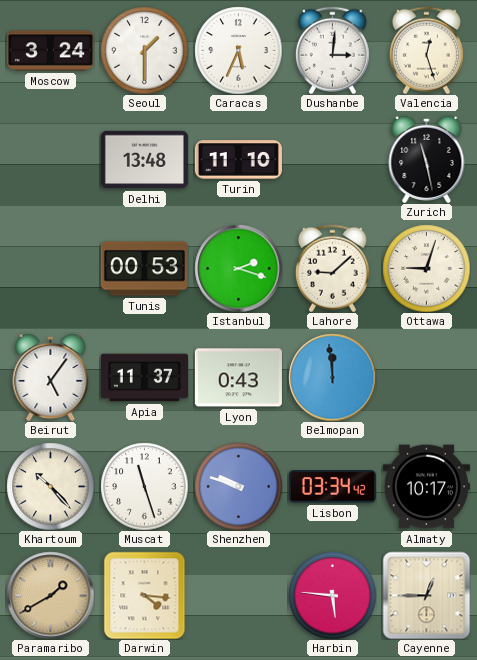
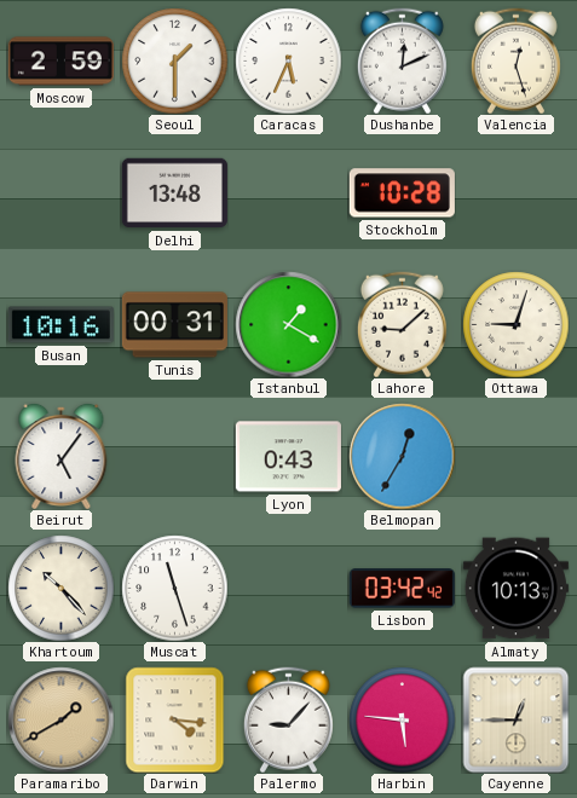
Moscow: 3:24 -> 2:59 (60, 62)
Dushanbe: 3:01 -> 12:11 (402, 60)
Turin: 11:10 -> none (238, 160)
Stockholm: none -> 10:28 (402, 193)
Zurich: 11:28 -> none (427, 159)
Busan: none -> 10:16 (60, 325)
Tunis: 00:53 -> 00:31 (174, 325)
Istanbul: 2:18 -> 1:20 (288, 324)
Apia: 11:37 -> none (144, 378)
Belmopan: 11:59 -> 12:35 (402, 456)
Shenzhen: 9:48 -> none (238, 486)
Lisbon: 03:34 -> 03:42 (402, 589)
Almaty: 10:17 -> 10:13 (515, 589)
Palermo: none -> 9:07 (288, 719)
